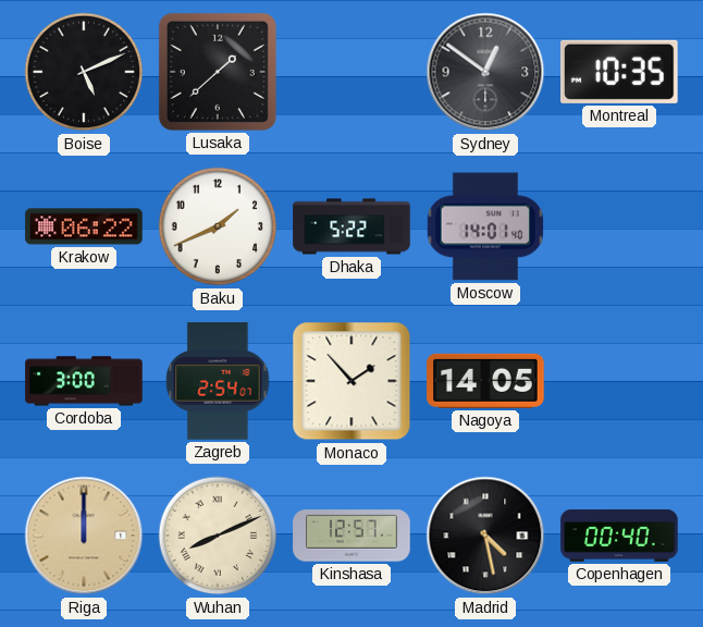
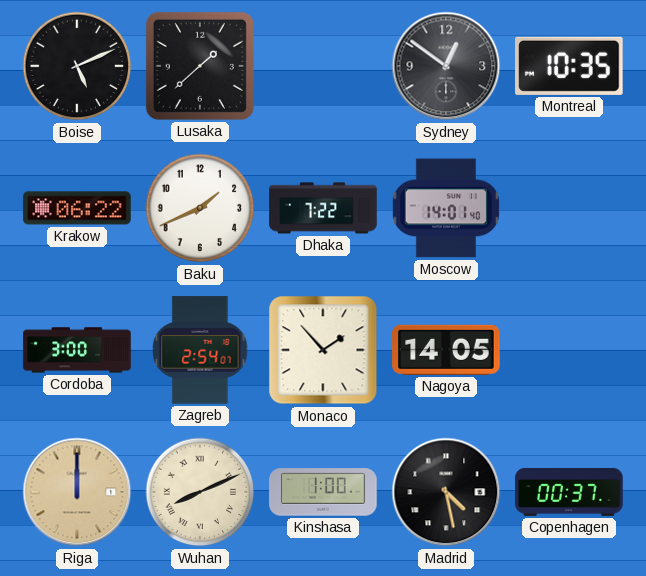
Dhaka: 5:22 -> 7:22 (323, 208)
Kinshasa: 12:57 -> 1:00 (323, 492)
Copenhagen: 00:40 -> 00:37 (569, 492)
